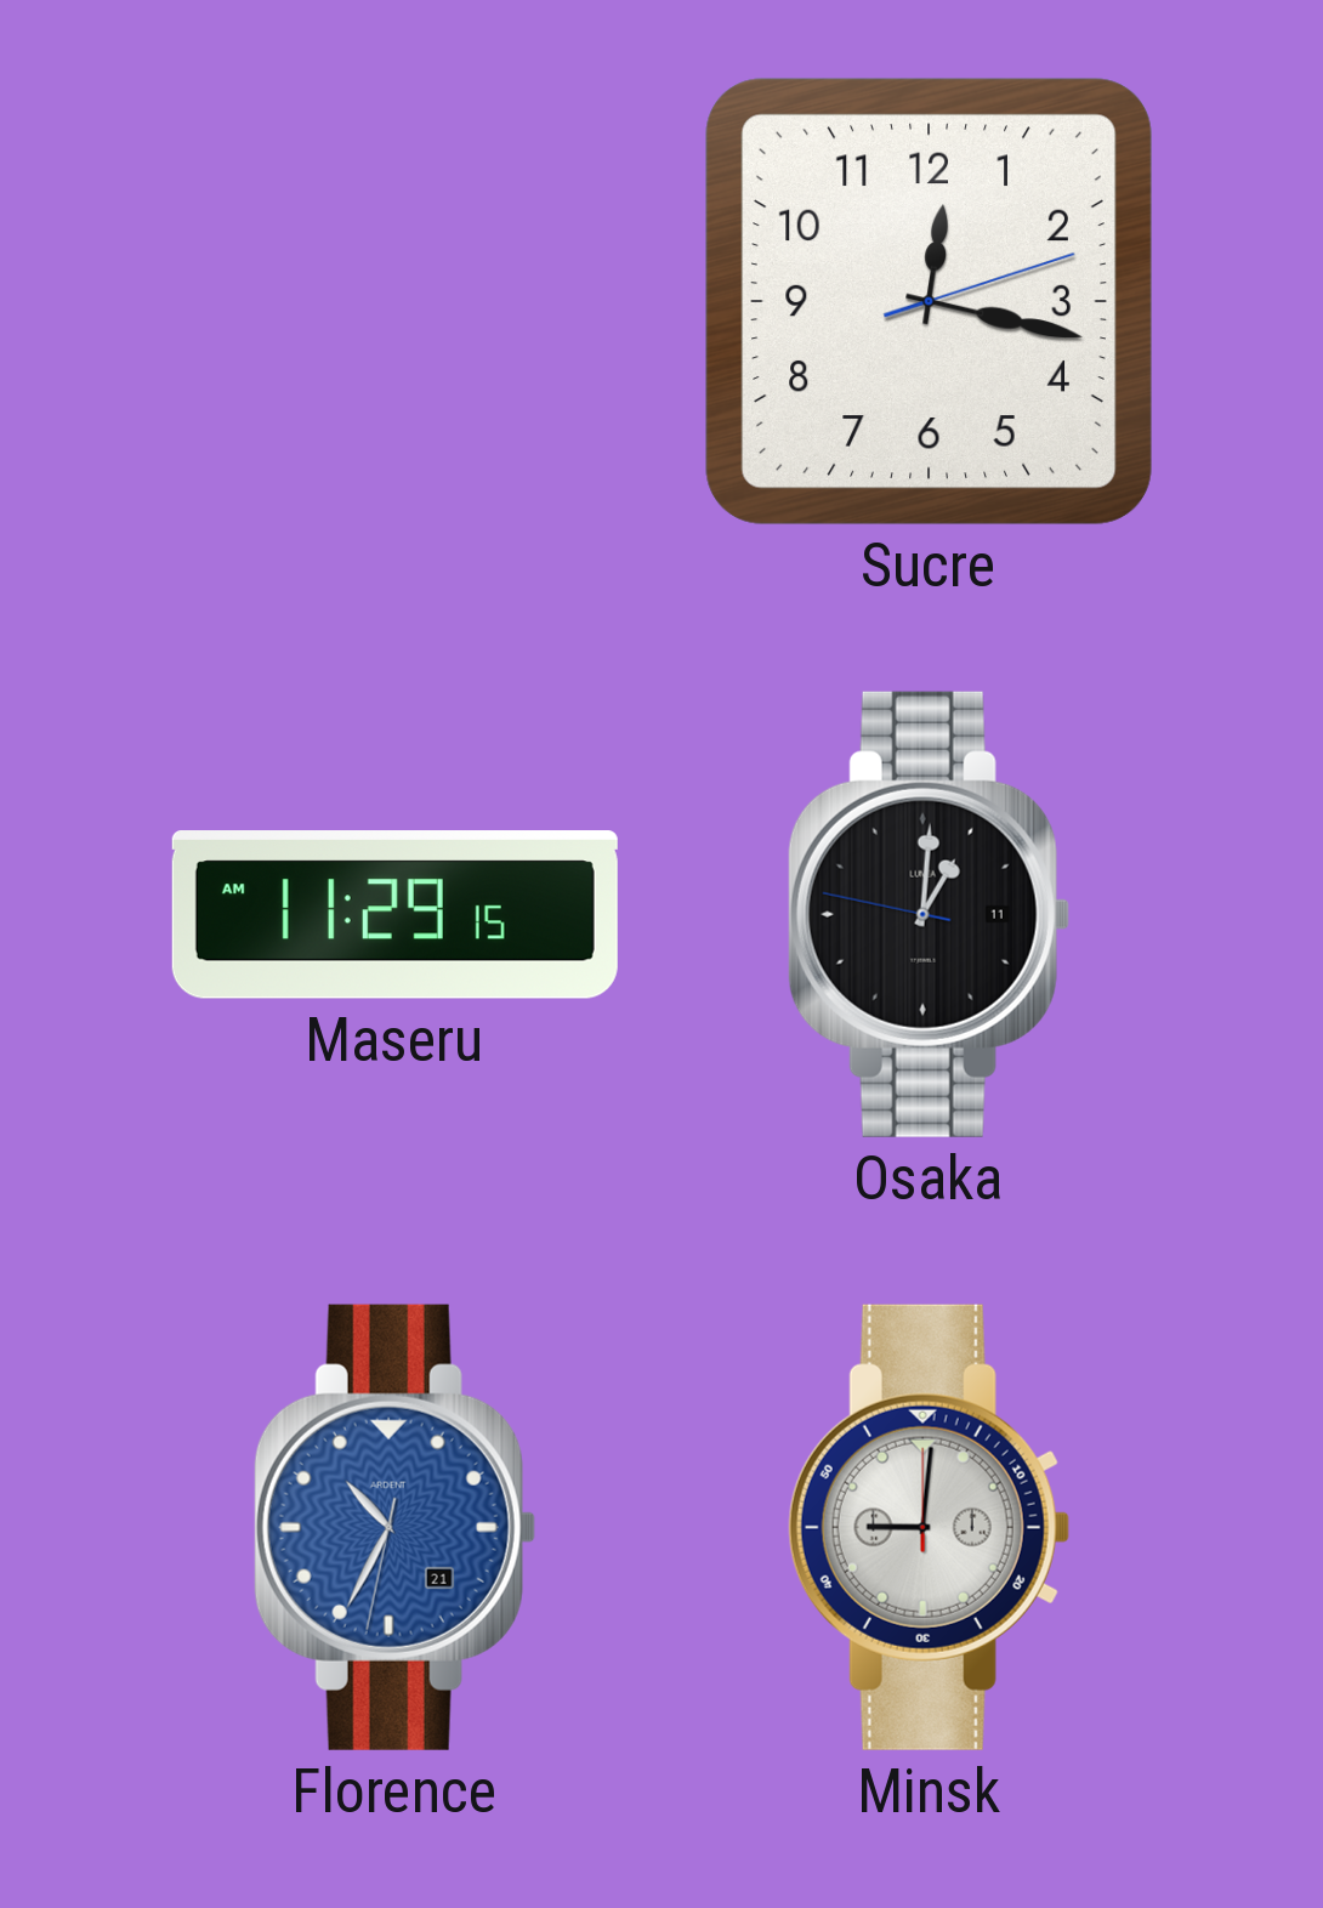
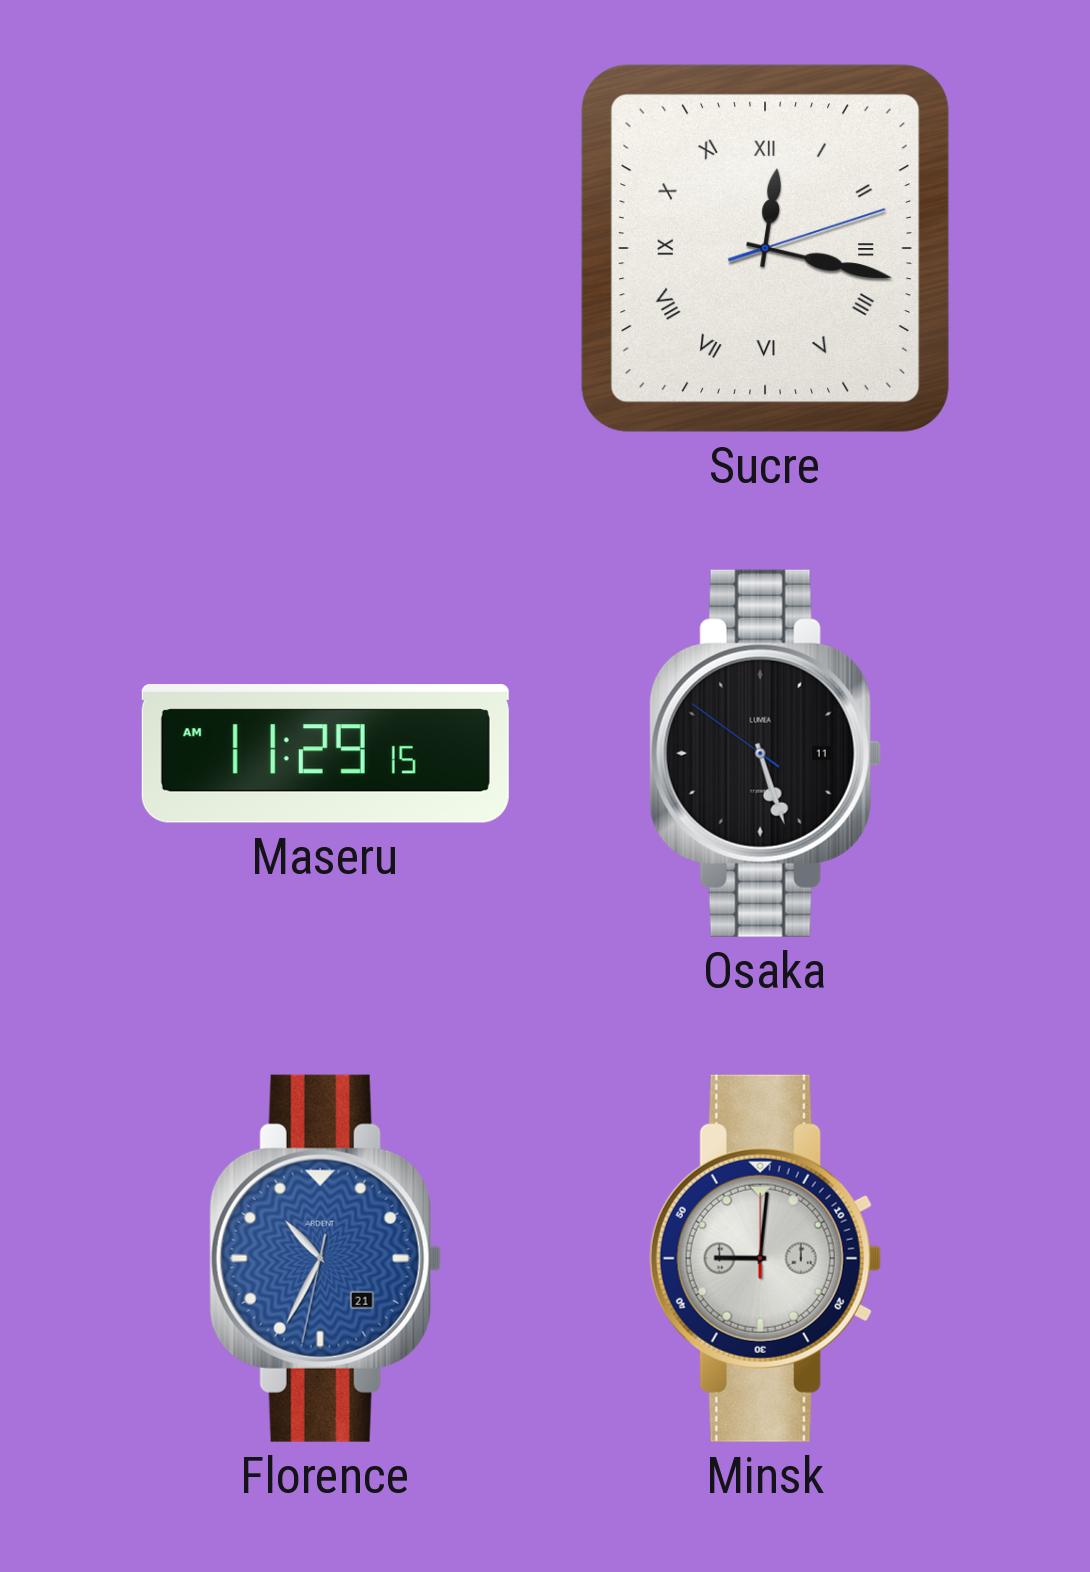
Sucre numerals: Arabic -> Roman (765, 248)
Osaka: 1:00 -> 5:26 (765, 753)
